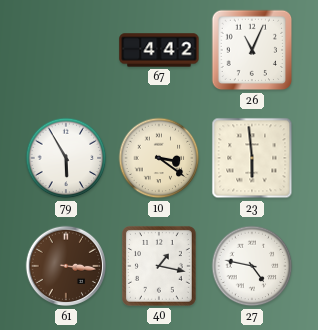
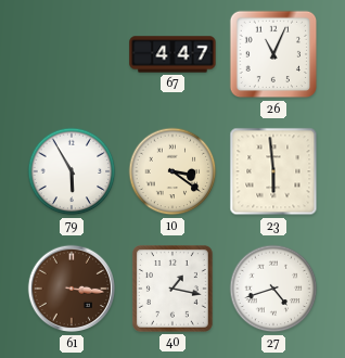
67: 4:42 -> 4:47 (173, 54)
27: 4:47 -> 4:42 (273, 289)
